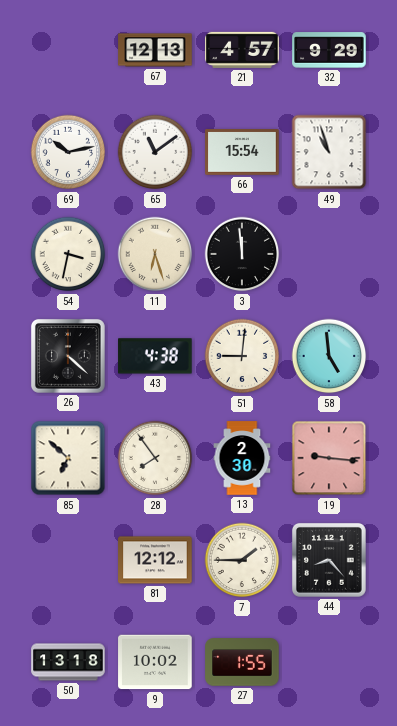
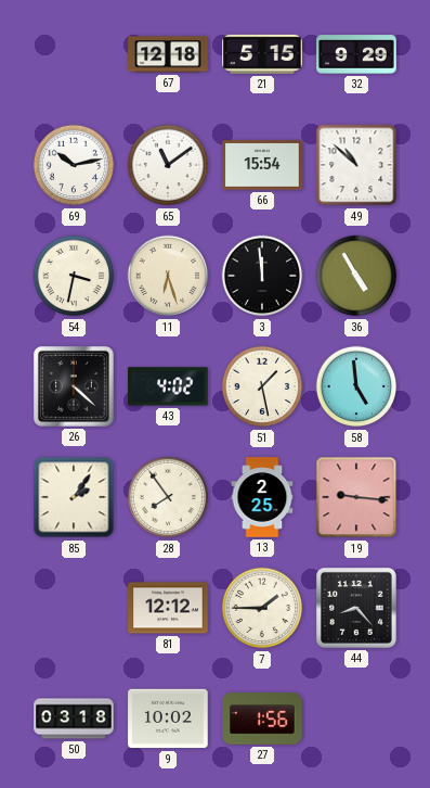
67: 12:13 -> 12:18 (168, 54)
21: 4:57 -> 5:15 (262, 54)
49: 10:57 -> 10:52 (356, 165)
36: none -> 4:55 (356, 276)
43: 4:38 -> 4:02 (168, 386)
51: 9:01 -> 1:28 (262, 386)
85: 6:52 -> 2:06 (74, 497)
13: 2:30 -> 2:25 (262, 497)
50: 13:18 -> 03:18 (74, 719)
27: 1:55 -> 1:56 (262, 719)
